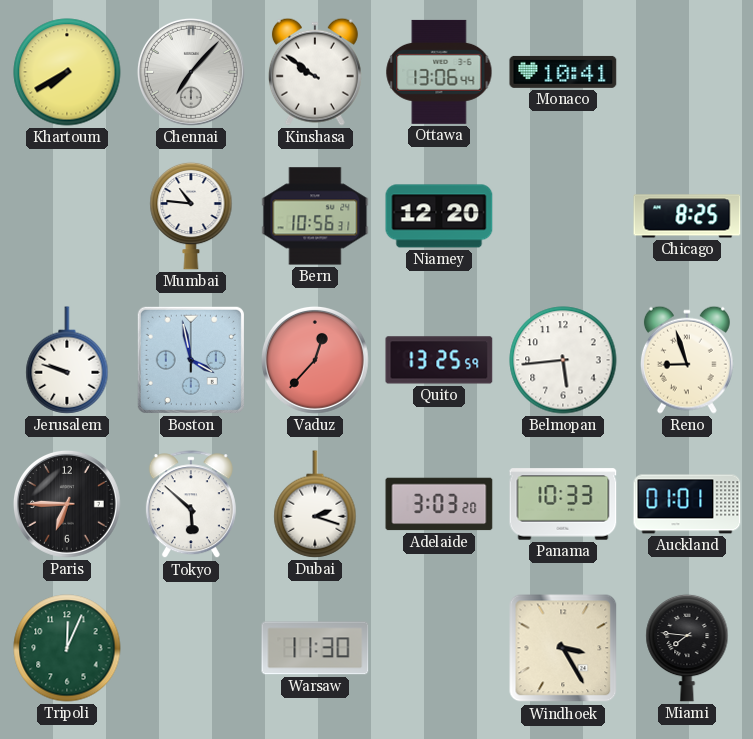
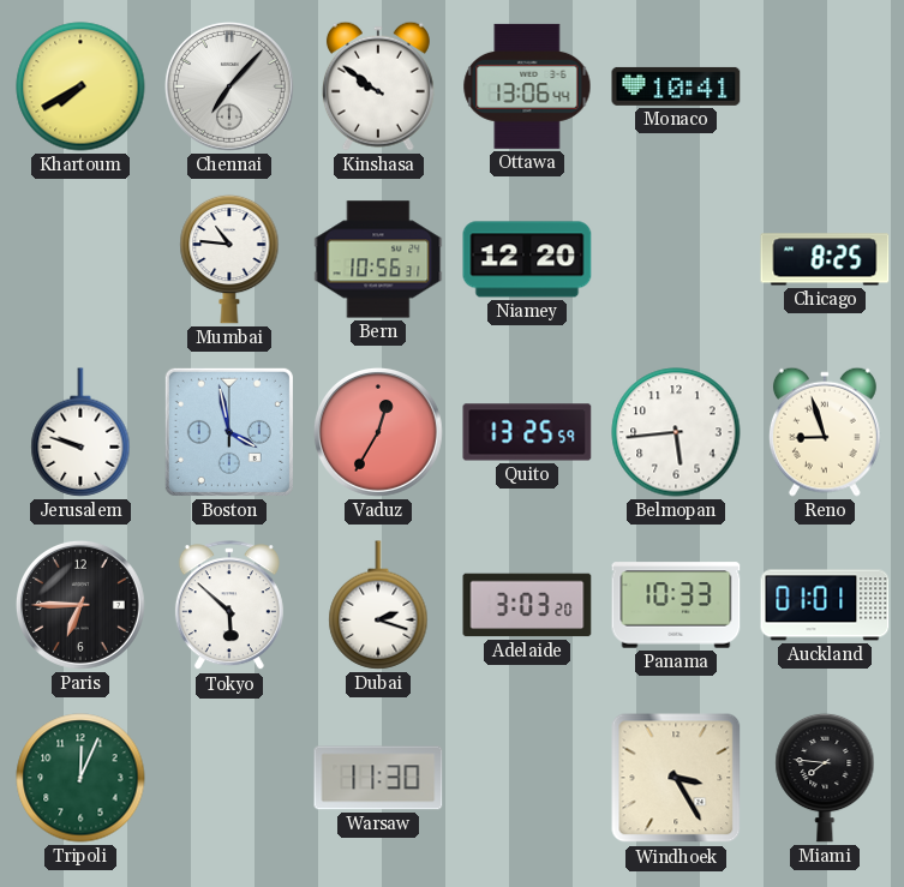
Vaduz: 12:37 -> 12:35 (378, 432)
